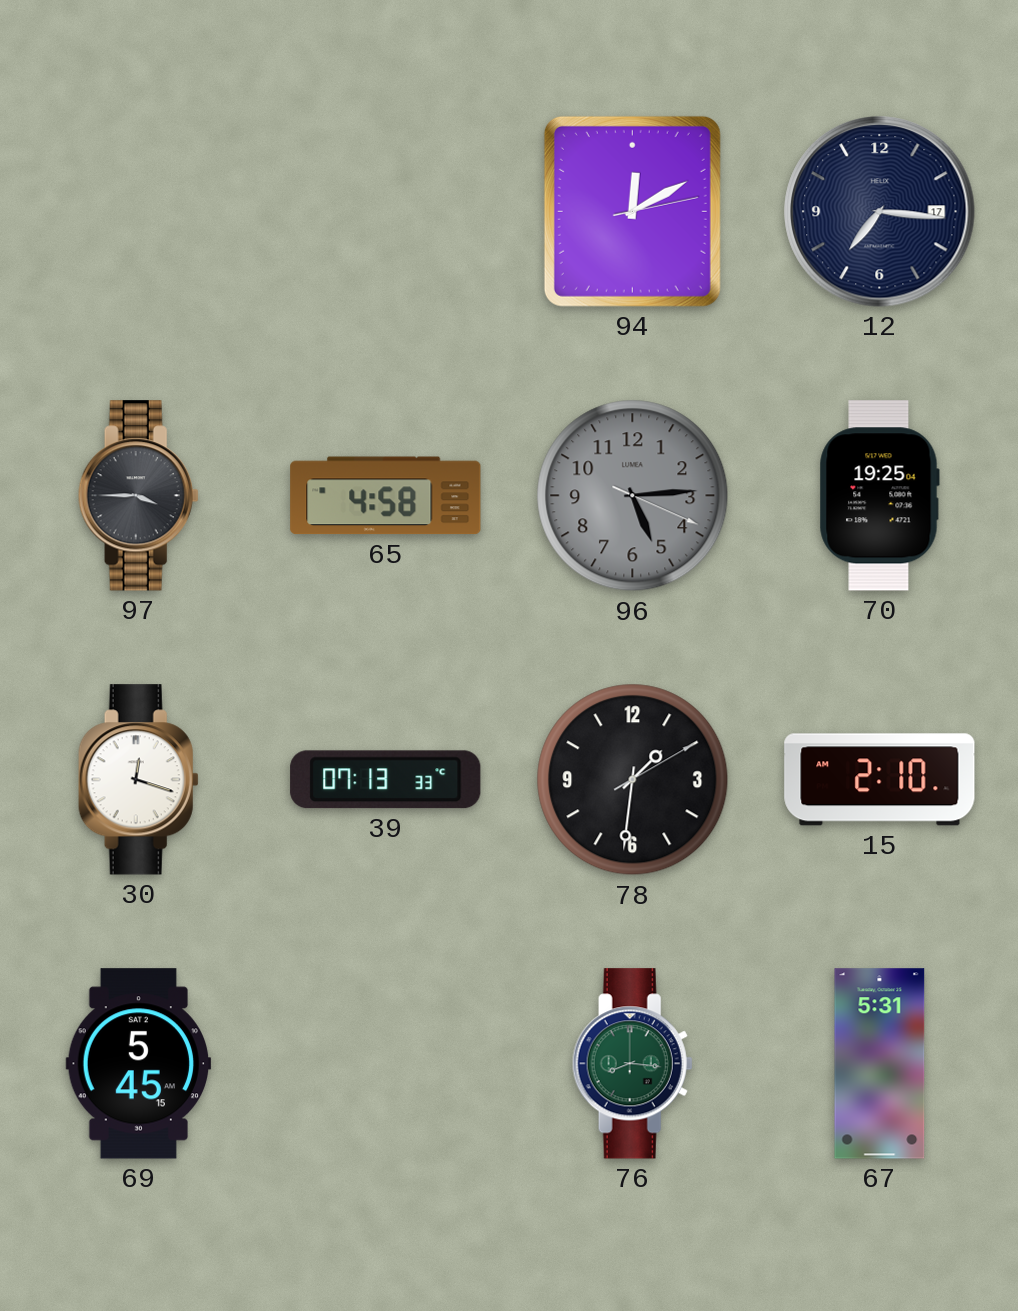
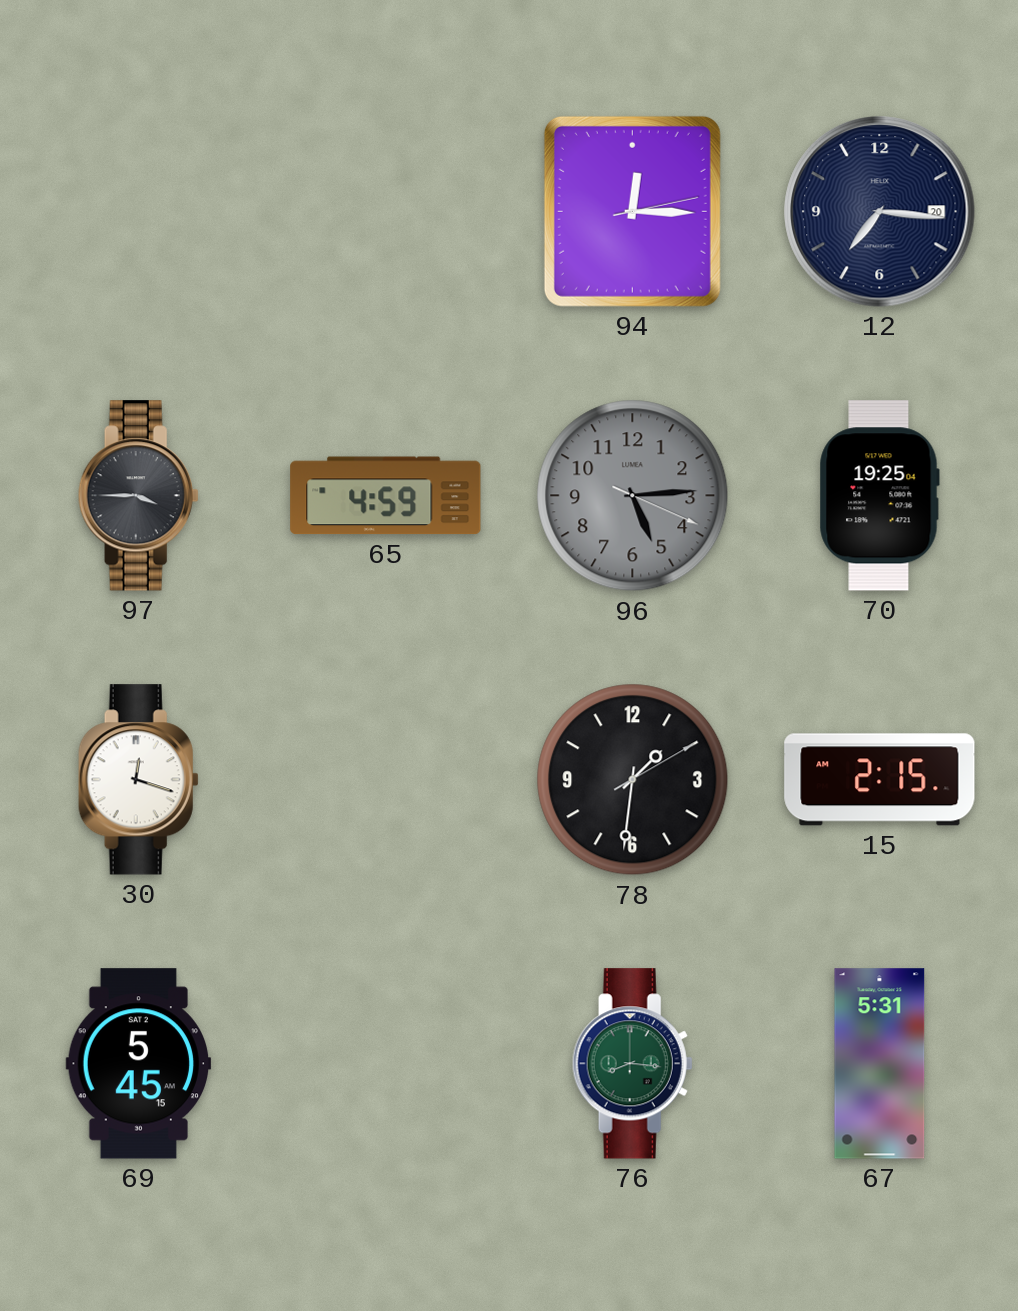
94: 12:10 -> 12:15 (632, 211)
12 date: 17 -> 20 (880, 212)
65: 4:58 -> 4:59 (386, 496)
39: 07:13 -> none (386, 780)
15: 2:10 -> 2:15 (880, 780)
